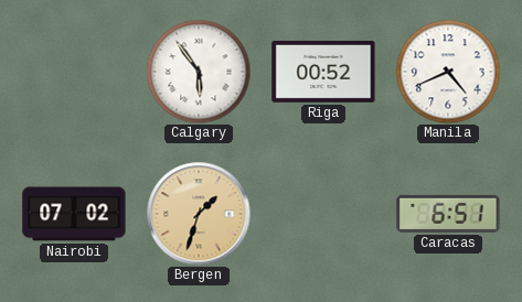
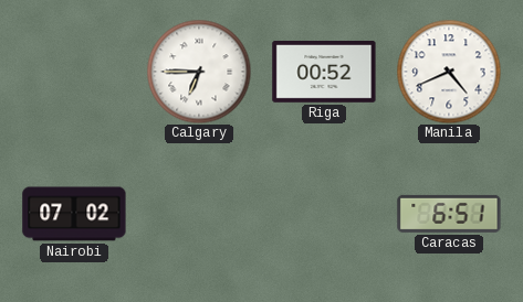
Calgary: 5:54 -> 6:45 (199, 72)
Bergen: 1:33 -> none (199, 214)
